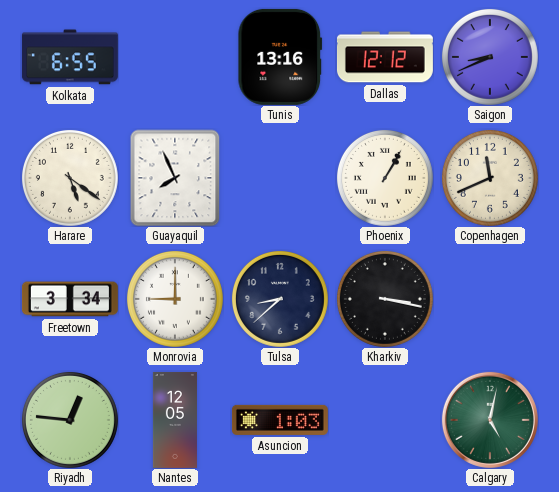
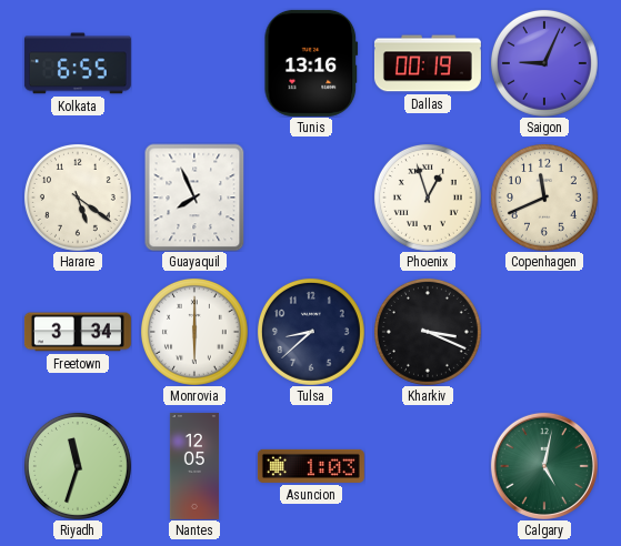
Dallas: 12:12 -> 00:19 (428, 63)
Saigon: 8:41 -> 9:04 (544, 63)
Phoenix: 1:05 -> 12:57 (428, 198)
Monrovia: 9:00 -> 6:00 (194, 332)
Kharkiv: 3:17 -> 3:19 (428, 332)
Riyadh: 12:46 -> 11:33 (78, 466)
